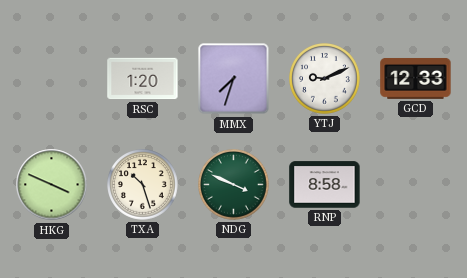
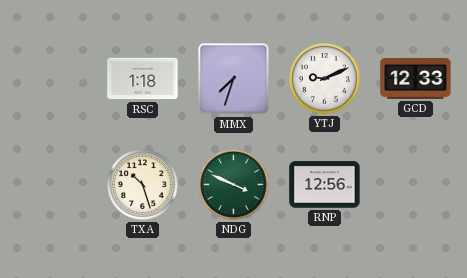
RSC: 1:20 -> 1:18 (143, 79)
HKG: 3:49 -> none (52, 185)
RNP: 8:58 -> 12:56 (325, 185)
